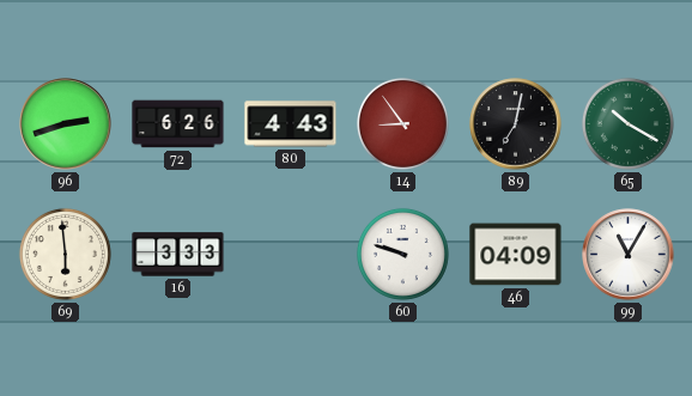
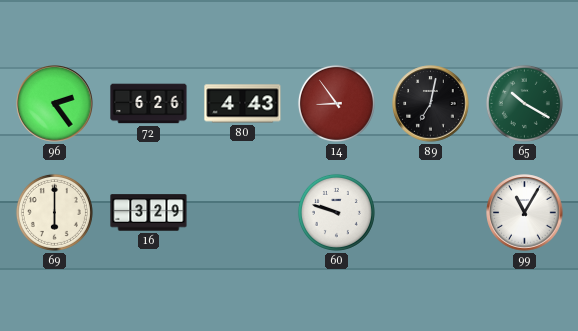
96: 2:42 -> 2:24 (55, 104)
69: 5:59 -> 6:00 (54, 212)
16: 3:33 -> 3:29 (149, 213)
46: 04:09 -> none (516, 255)
